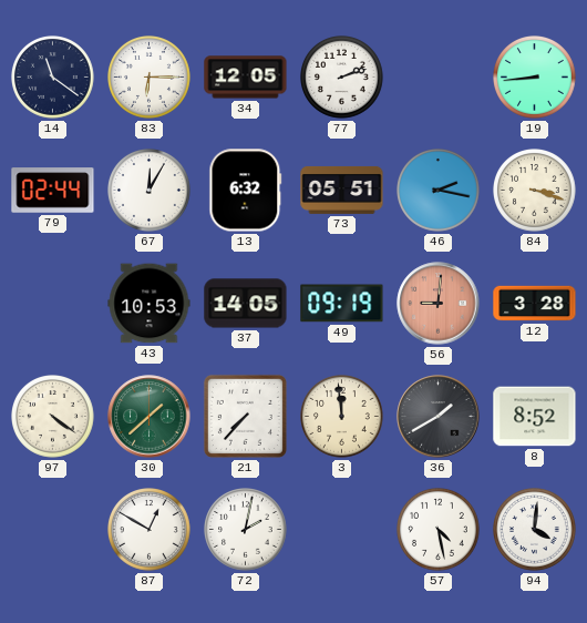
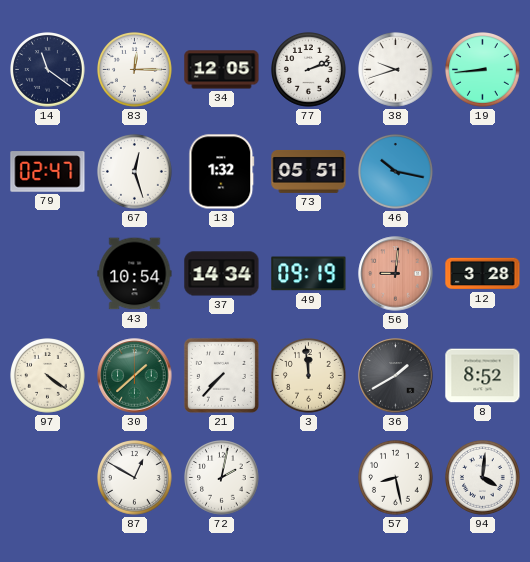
83: 6:15 -> 12:15 (135, 70)
38: none -> 9:42 (396, 70)
79: 02:44 -> 02:47 (48, 172)
67: 12:05 -> 12:27 (135, 172)
13: 6:32 -> 1:32 (222, 172)
46: 2:17 -> 10:17 (396, 172)
84: 3:18 -> none (535, 191)
43: 10:53 -> 10:54 (135, 274)
37: 14:05 -> 14:34 (222, 274)
57: 4:28 -> 8:28 (396, 478)
